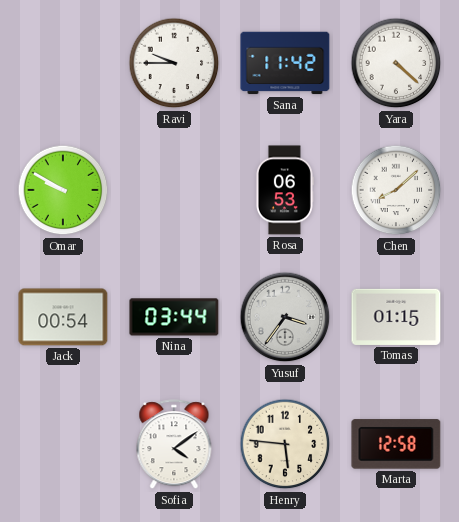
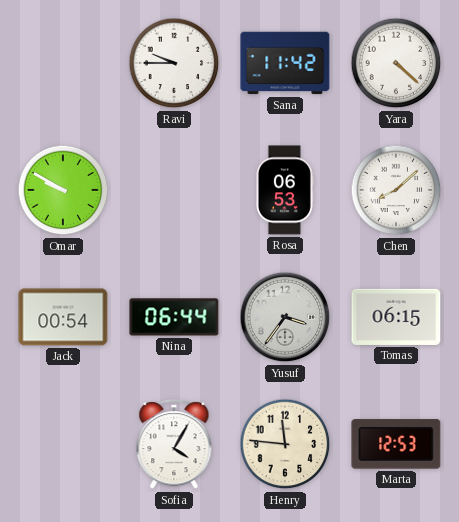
Nina: 03:44 -> 06:44 (174, 317)
Tomas: 01:15 -> 06:15 (396, 317)
Sofia: 4:09 -> 4:05 (174, 445)
Henry: 5:46 -> 11:46 (285, 444)
Marta: 12:58 -> 12:53 (396, 444)
